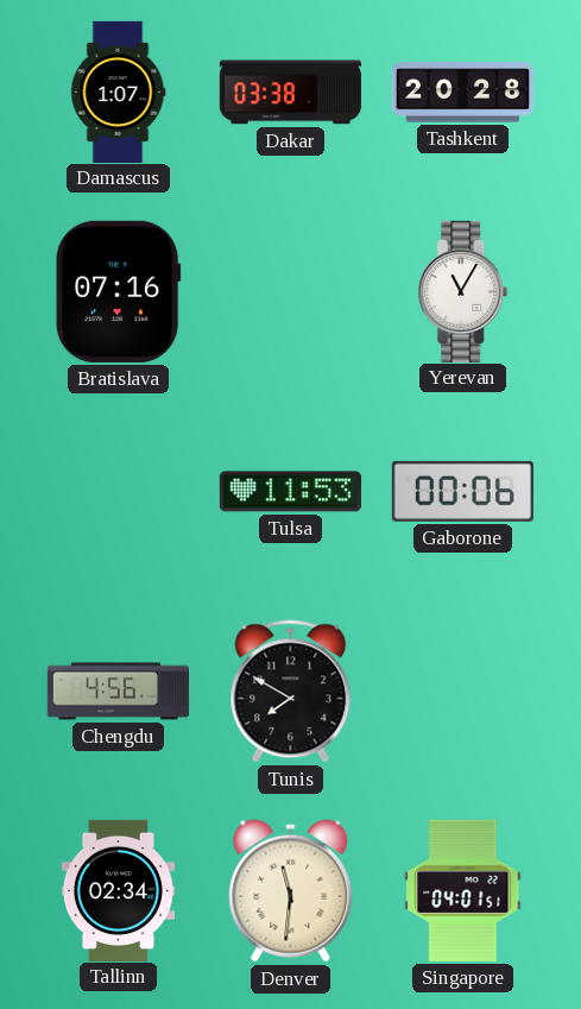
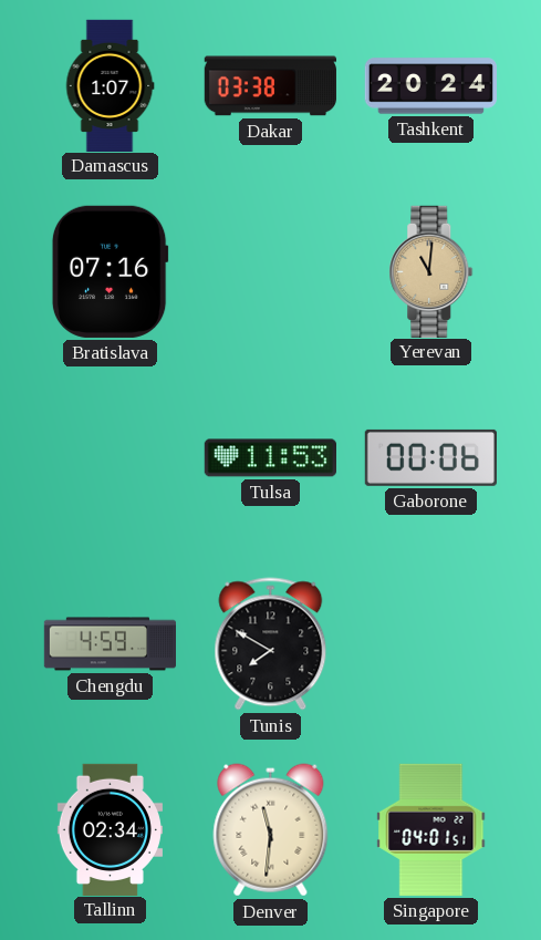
Tashkent: 20:28 -> 20:24 (430, 86)
Yerevan: 11:05 -> 11:01 (431, 271)
Yerevan dial: white -> champagne (431, 271)
Chengdu: 4:56 -> 4:59 (111, 644)
